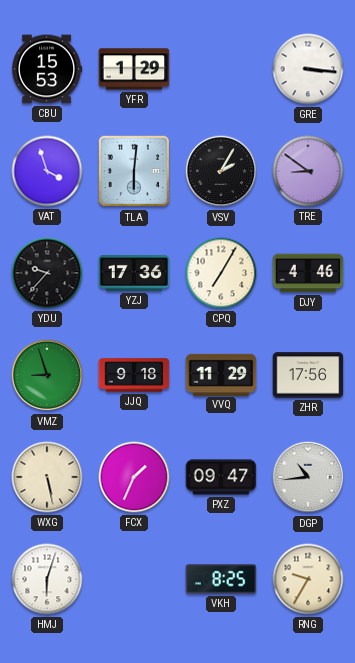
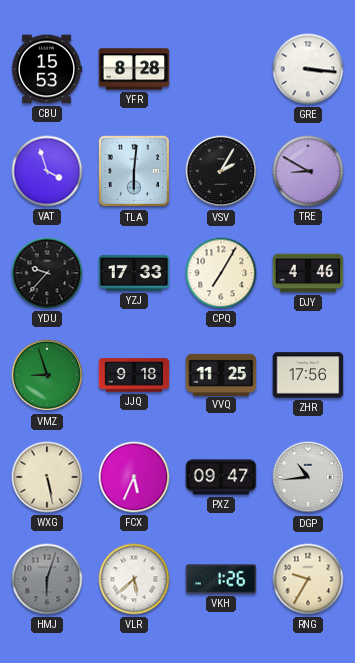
YFR: 1:29 -> 8:28 (134, 69)
TRE: 8:51 -> 8:50 (308, 171)
YZJ: 17:36 -> 17:33 (134, 274)
VVQ: 11:29 -> 11:25 (221, 374)
FCX: 1:34 -> 5:34 (134, 477)
HMJ dial: white -> grey (47, 579)
VLR: none -> 5:38 (134, 579)
VKH: 8:25 -> 1:26 (221, 579)
